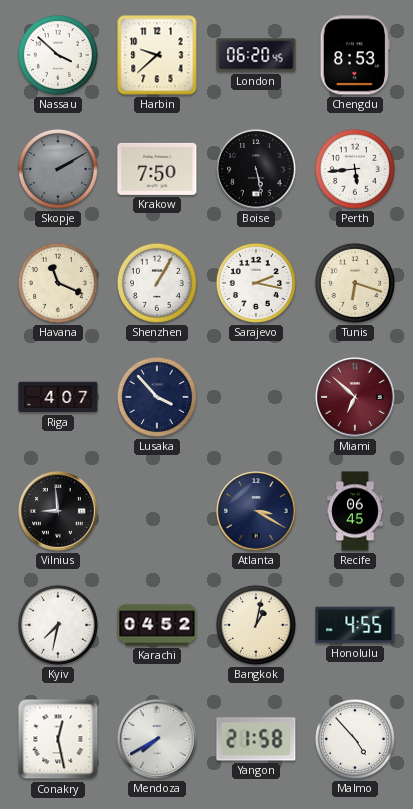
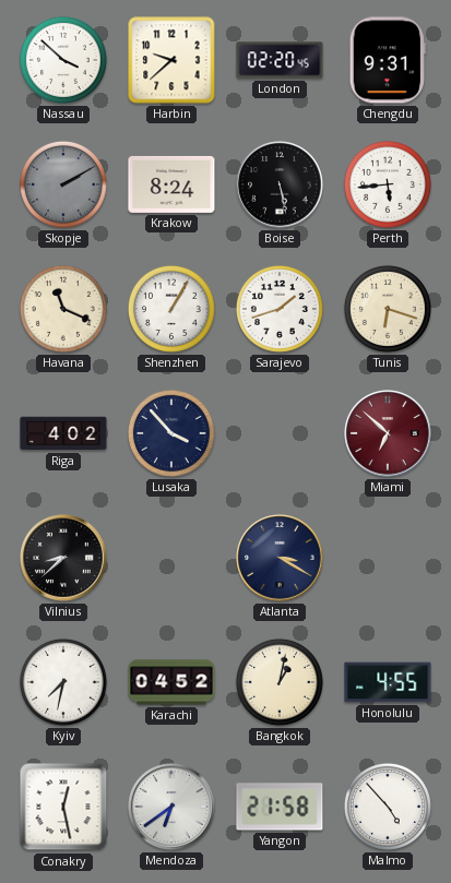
London: 06:20 -> 02:20 (280, 60)
Chengdu: 8:53 -> 9:31 (388, 60)
Krakow: 7:50 -> 8:24 (171, 184)
Sarajevo: 2:17 -> 1:42 (280, 309)
Riga: 4:07 -> 4:02 (63, 433)
Vilnius: 8:59 -> 8:38 (63, 558)
Recife: 06:45 -> none (355, 511)
Mendoza: 7:40 -> 6:39 (171, 807)
